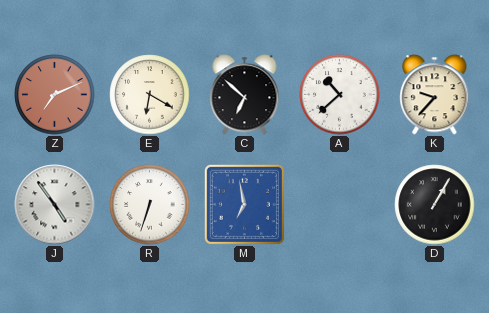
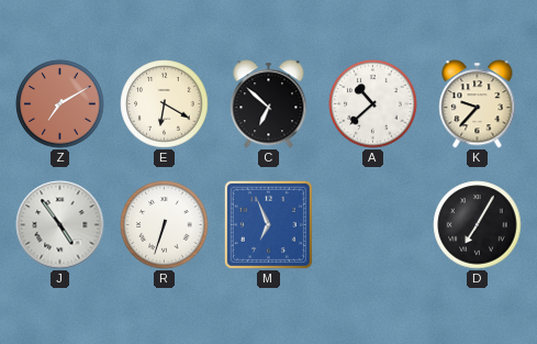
Z: 7:11 -> 7:10 (60, 104)
M: 6:58 -> 6:56 (268, 224)
D: 1:05 -> 7:05 (478, 225)
